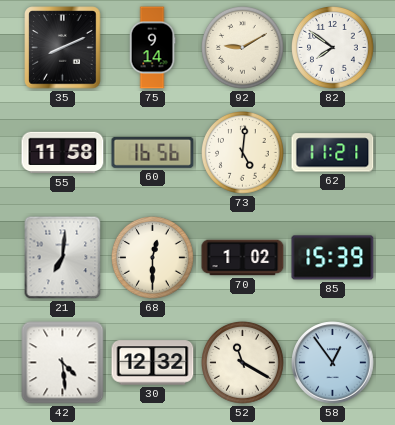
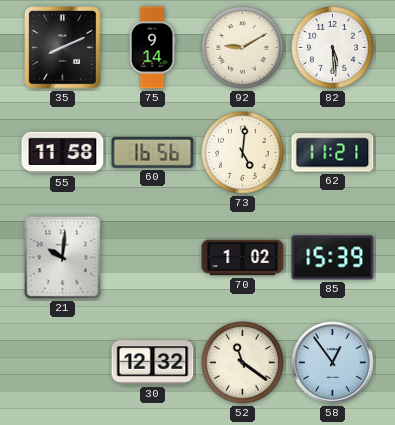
82: 7:51 -> 5:29 (333, 48)
21: 7:01 -> 10:01 (63, 258)
68: 12:30 -> none (153, 258)
42: 4:29 -> none (63, 363)
52: 11:20 -> 11:21 (243, 363)
